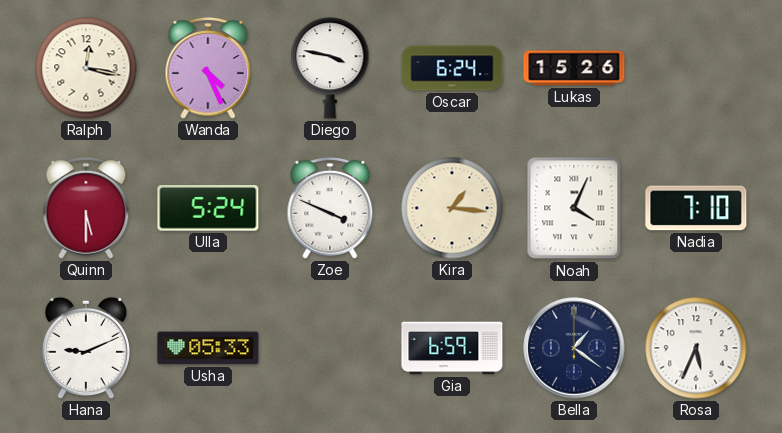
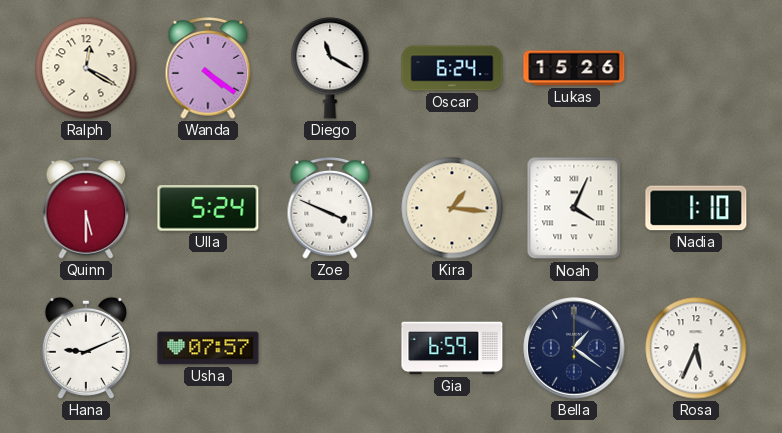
Ralph: 12:17 -> 12:20 (86, 68)
Wanda: 4:26 -> 4:21 (208, 69)
Diego: 3:47 -> 11:20 (330, 68)
Nadia: 7:10 -> 1:10 (696, 208)
Usha: 05:33 -> 07:57 (208, 348)
